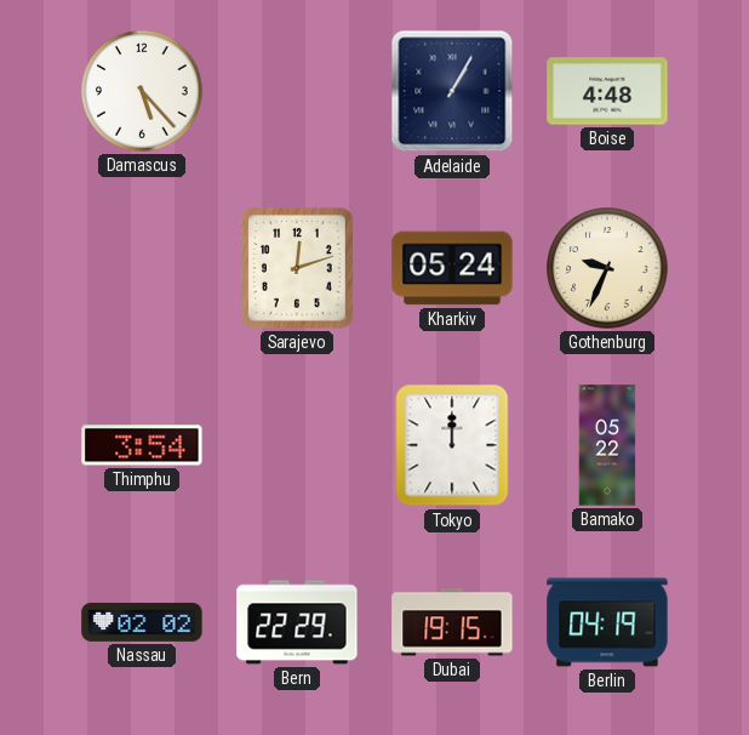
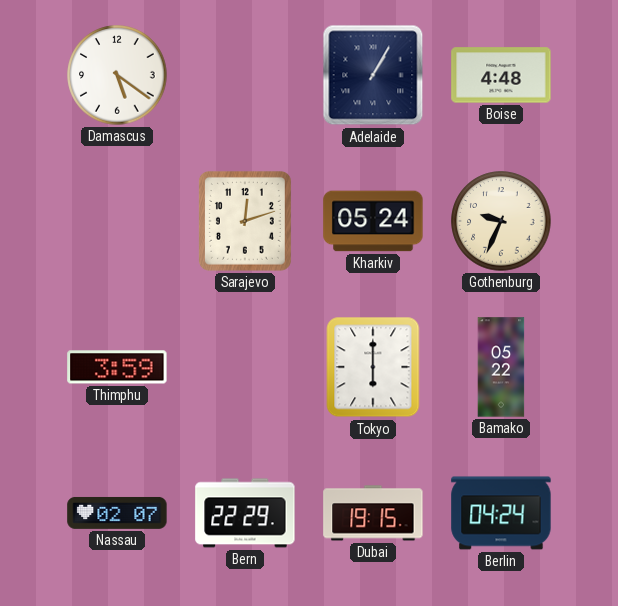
Damascus: 5:23 -> 5:21 (117, 75)
Thimphu: 3:54 -> 3:59 (117, 367)
Tokyo: 12:00 -> 6:00 (373, 367)
Nassau: 02:02 -> 02:07 (117, 513)
Berlin: 04:19 -> 04:24 (501, 513)
